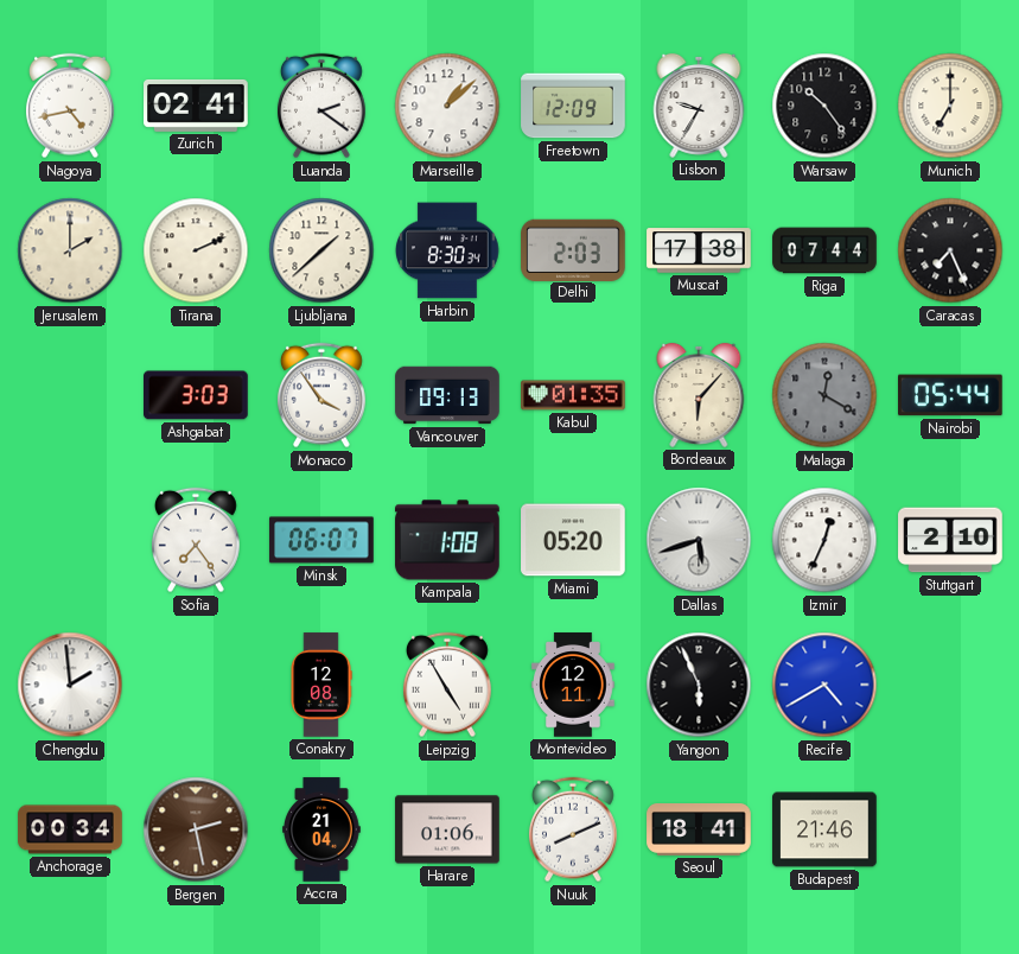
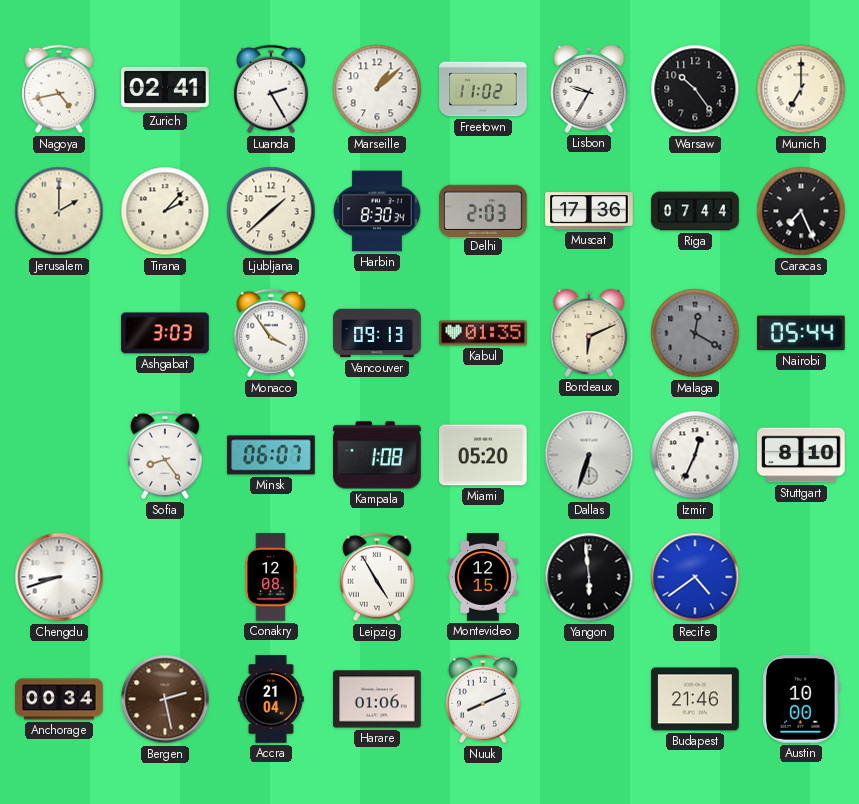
Luanda: 2:21 -> 2:25 (271, 89)
Freetown: 12:09 -> 11:02 (483, 89)
Tirana: 2:11 -> 2:07 (165, 211)
Muscat: 17:38 -> 17:36 (589, 211)
Bordeaux: 6:07 -> 6:11 (589, 333)
Sofia: 7:24 -> 8:24 (165, 455)
Dallas: 5:42 -> 6:33 (589, 455)
Stuttgart: 2:10 -> 8:10 (801, 455)
Chengdu: 1:59 -> 8:42 (59, 577)
Montevideo: 12:11 -> 12:15 (484, 577)
Yangon: 5:56 -> 5:59 (589, 577)
Recife: 4:40 -> 4:39 (695, 577)
Seoul: 18:41 -> none (699, 831)
Austin: none -> 10:00 (801, 699)
